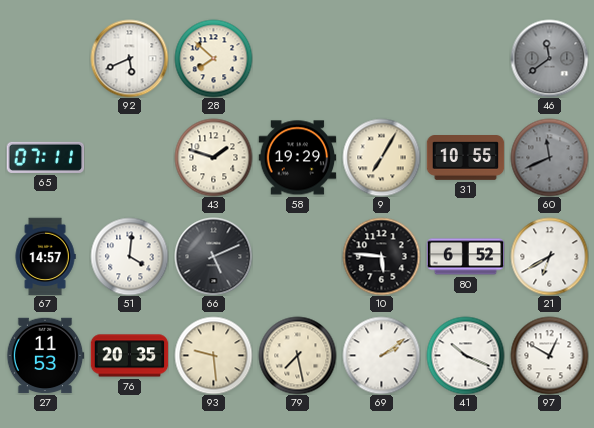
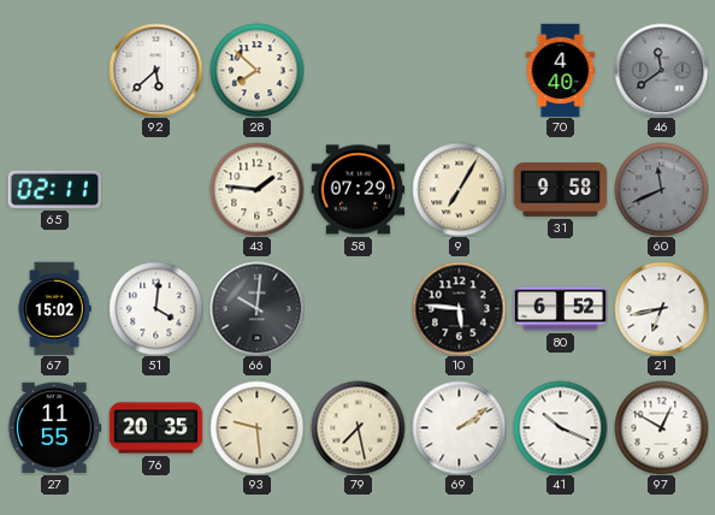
92: 5:41 -> 5:38 (155, 70)
70: none -> 4:40 (561, 70)
65: 07:11 -> 02:11 (54, 189)
43: 1:48 -> 1:46 (256, 189)
58: 19:29 -> 07:29 (357, 190)
31: 10:55 -> 9:58 (560, 190)
67: 14:57 -> 15:02 (54, 308)
66: 5:11 -> 10:01 (256, 308)
21: 6:40 -> 6:43 (661, 308)
27: 11:53 -> 11:55 (54, 428)
